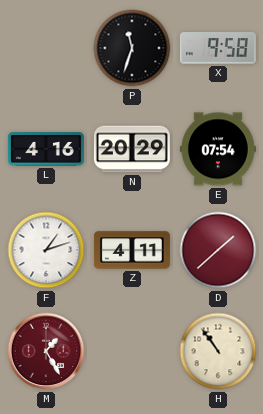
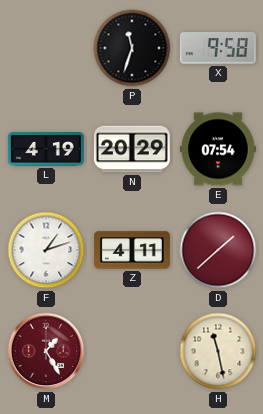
L: 4:16 -> 4:19 (46, 149)
H: 10:54 -> 11:28 (218, 351)
